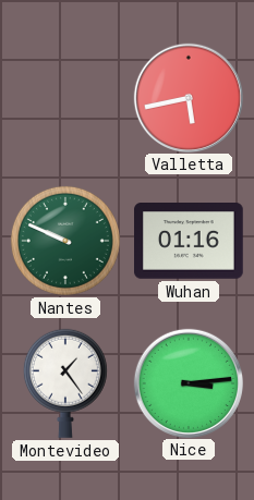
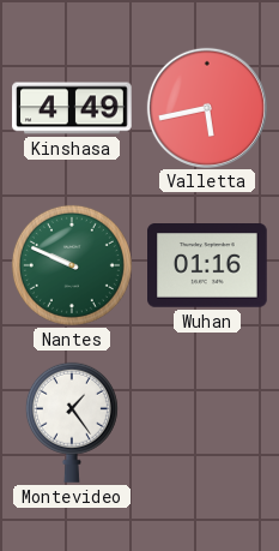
Kinshasa: none -> 4:49 (72, 108)
Nice: 3:14 -> none (188, 382)
